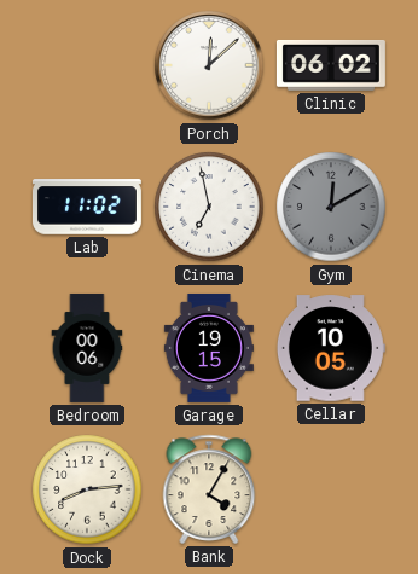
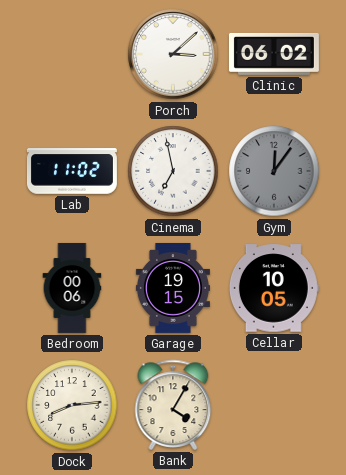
Porch: 12:08 -> 3:08 (173, 54)
Gym: 12:10 -> 12:06 (274, 171)
